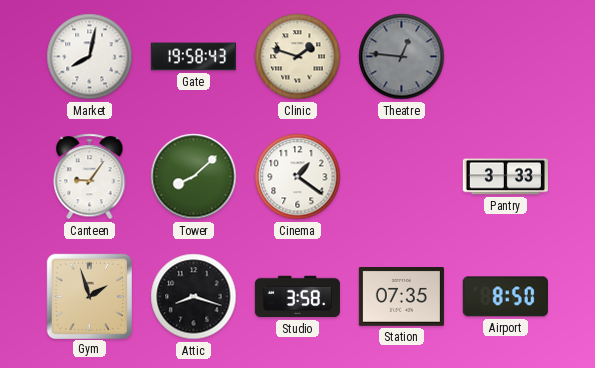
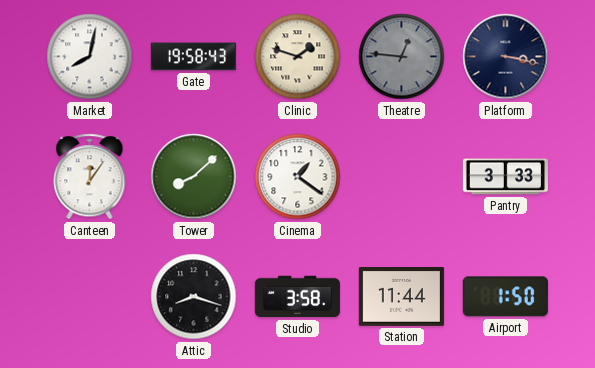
Platform: none -> 3:17 (506, 57)
Canteen: 9:06 -> 12:06 (90, 177)
Gym: 1:57 -> none (89, 296)
Station: 07:35 -> 11:44 (401, 297)
Airport: 8:50 -> 1:50 (505, 297)
